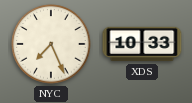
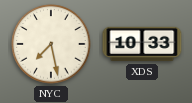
NYC: 7:26 -> 7:28 (51, 44)
